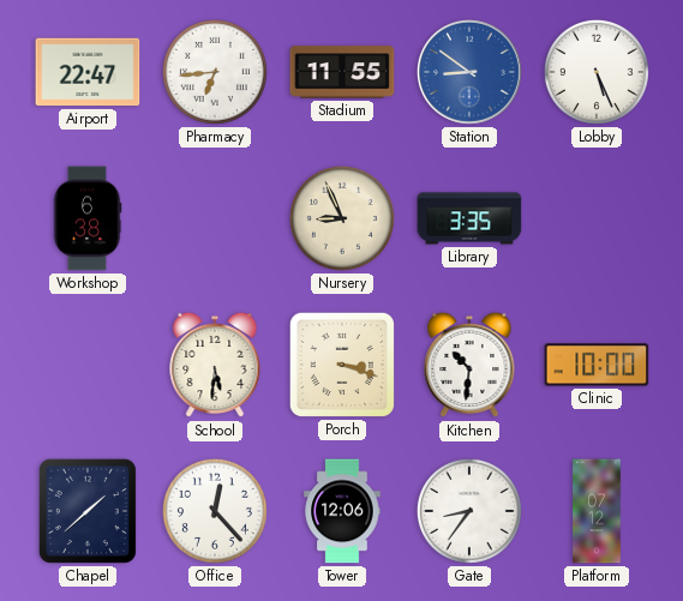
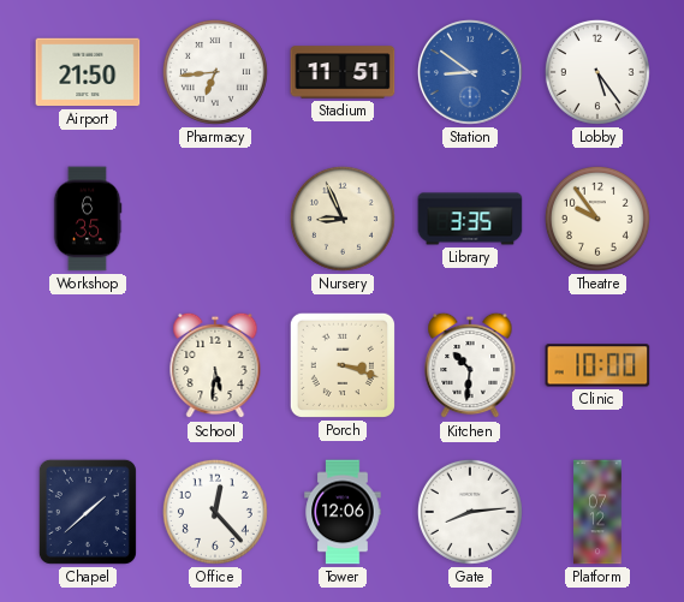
Airport: 22:47 -> 21:50 (88, 72)
Stadium: 11:55 -> 11:51 (343, 72)
Lobby: 5:26 -> 5:24 (597, 72)
Workshop: 6:38 -> 6:35 (88, 219)
Theatre: none -> 9:54 (597, 219)
Gate: 8:36 -> 8:14 (470, 512)
